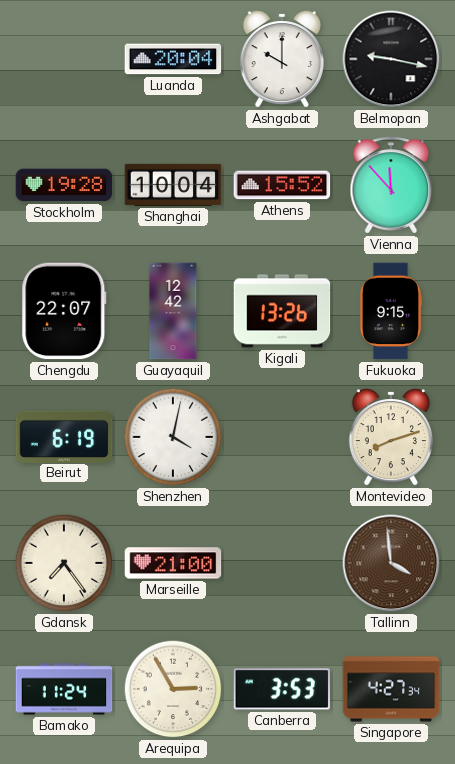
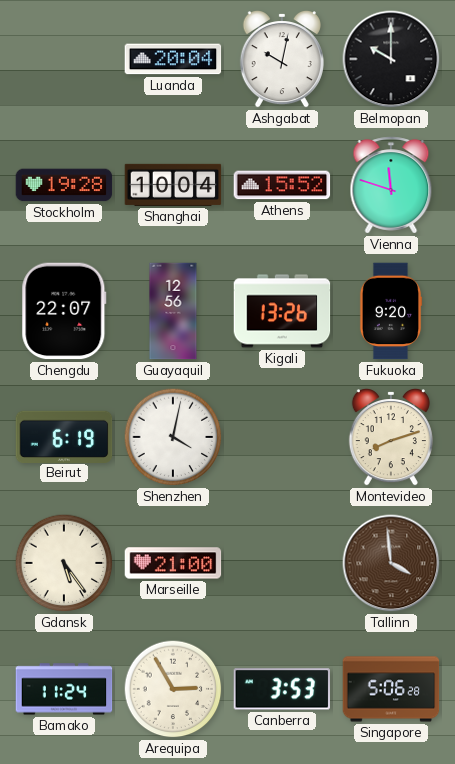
Ashgabat: 10:00 -> 10:02 (282, 60)
Belmopan: 9:17 -> 10:00 (391, 59)
Vienna: 11:53 -> 11:48 (391, 185)
Guayaquil: 12:42 -> 12:56 (173, 311)
Fukuoka: 9:15 -> 9:20 (391, 311)
Gdansk: 7:24 -> 5:24 (64, 563)
Singapore: 4:27 -> 5:06 (391, 689)
